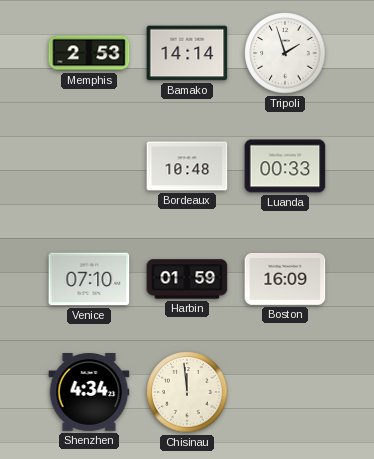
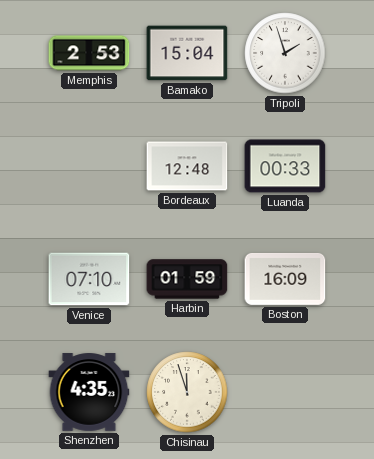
Bamako: 14:14 -> 15:04 (187, 53)
Bordeaux: 10:48 -> 12:48 (187, 166)
Shenzhen: 4:34 -> 4:35 (89, 392)
Chisinau: 11:59 -> 11:57 (187, 392)
